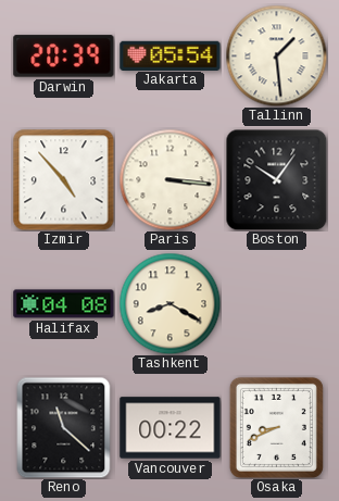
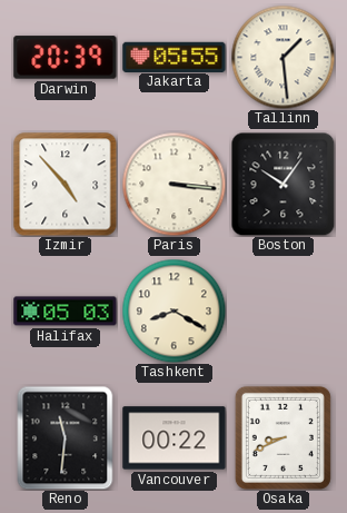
Jakarta: 05:54 -> 05:55 (175, 57)
Halifax: 04:08 -> 05:03 (66, 312)
Reno: 11:22 -> 11:31 (66, 437)
